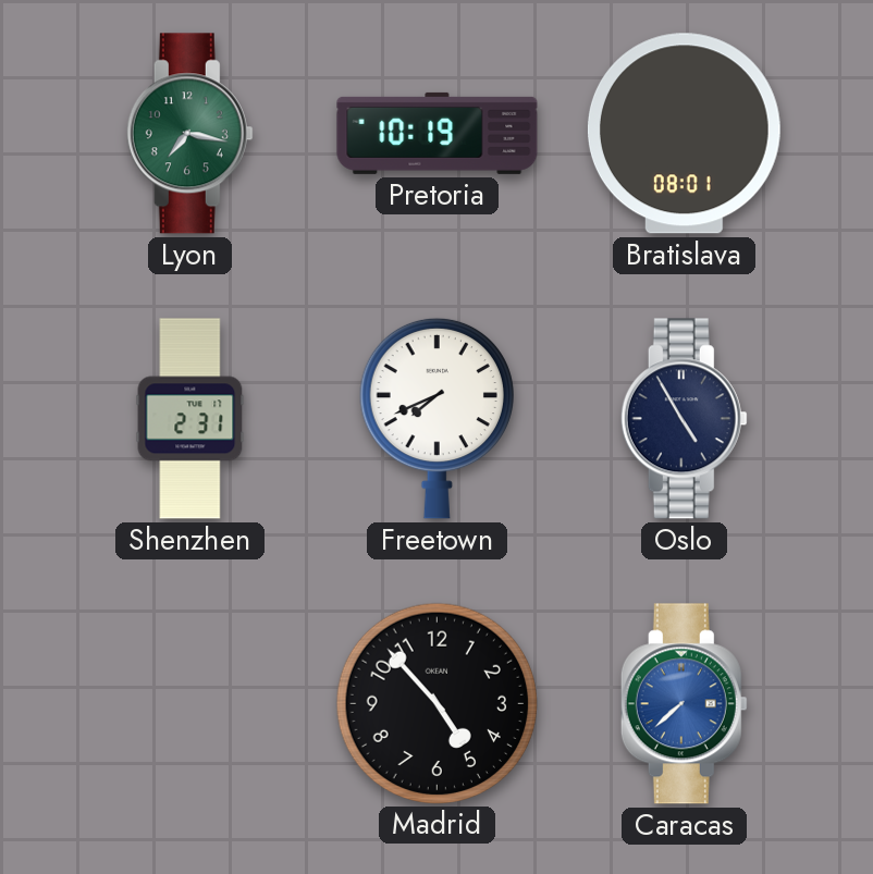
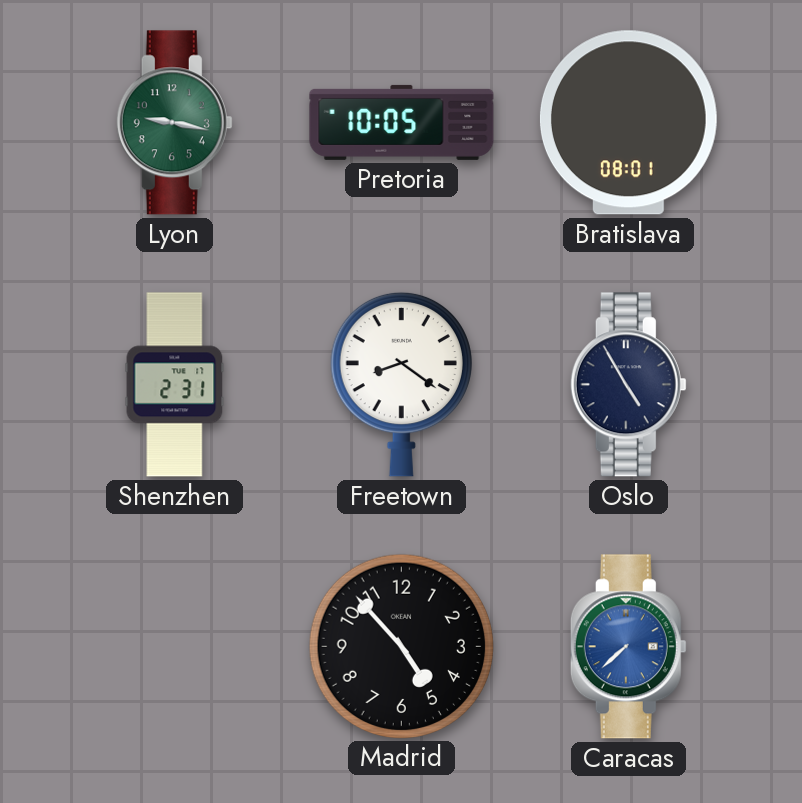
Lyon: 7:17 -> 9:17 (174, 123)
Pretoria: 10:19 -> 10:05 (402, 122)
Freetown: 7:41 -> 8:21 (401, 384)
